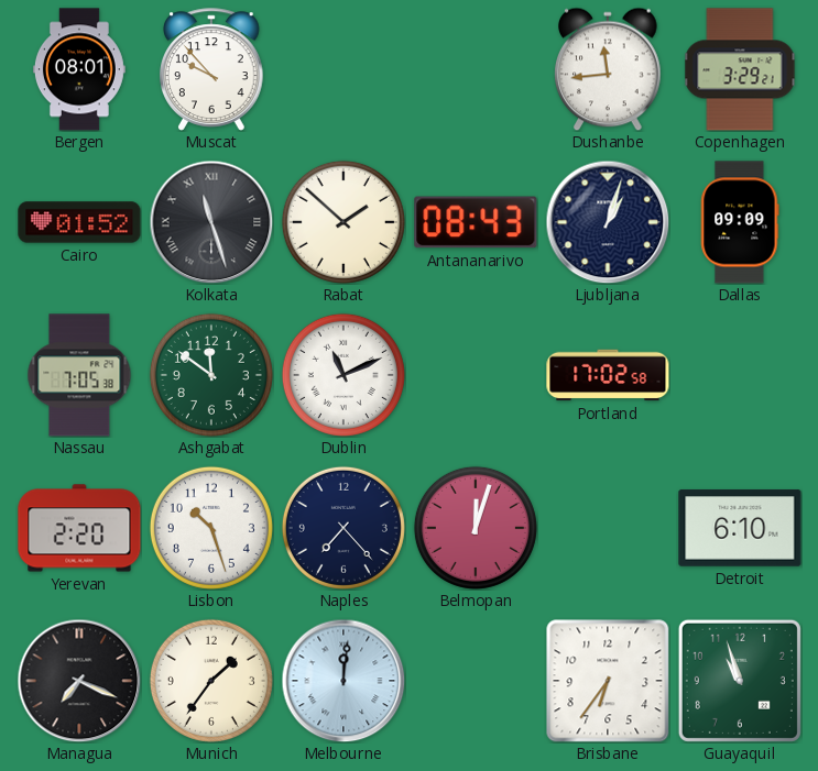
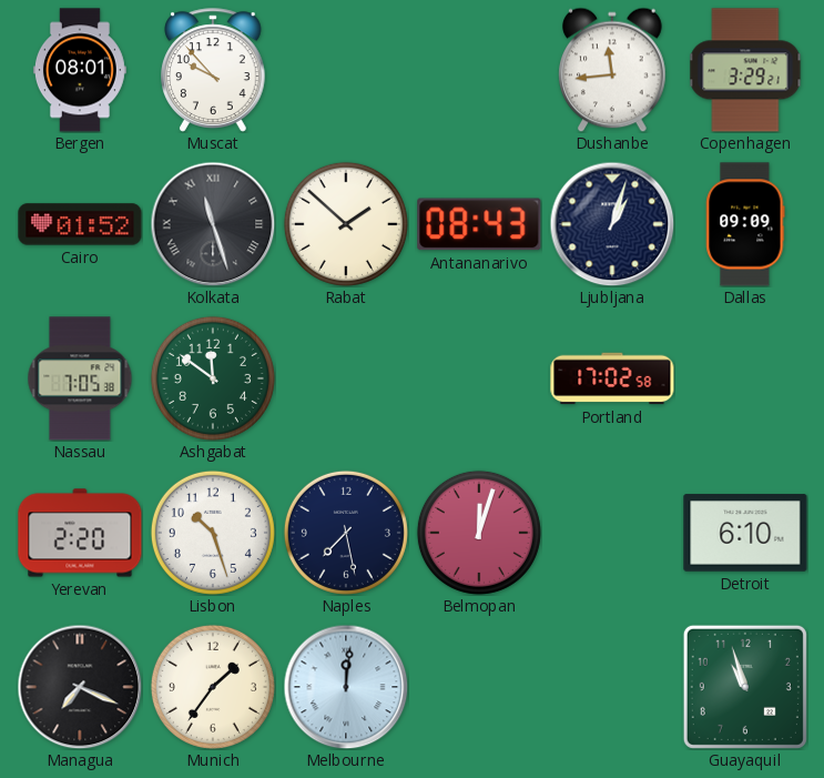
Dublin: 11:11 -> none (343, 375)
Naples: 7:23 -> 7:28 (346, 533)
Brisbane: 6:36 -> none (608, 681)
